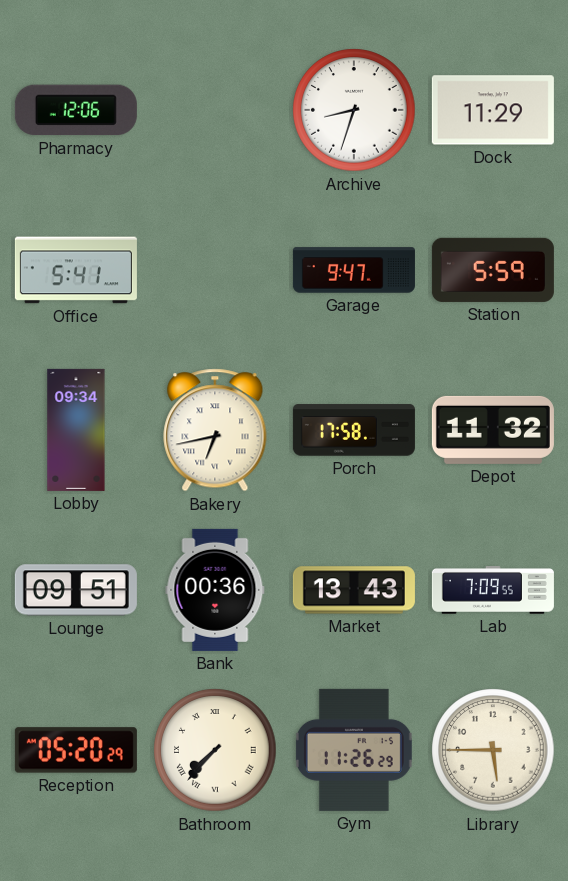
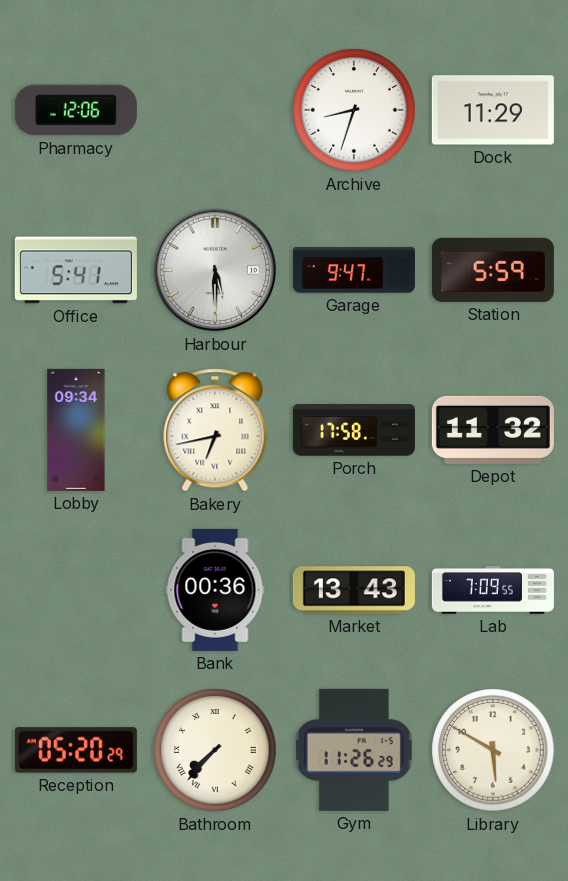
Harbour: none -> 5:30 (215, 270)
Lounge: 09:51 -> none (76, 590)
Library: 5:45 -> 5:50 (493, 750)
